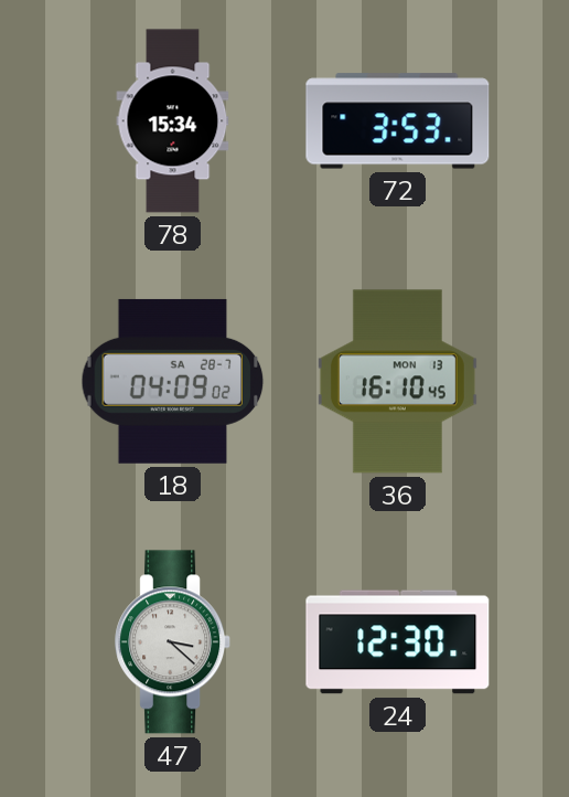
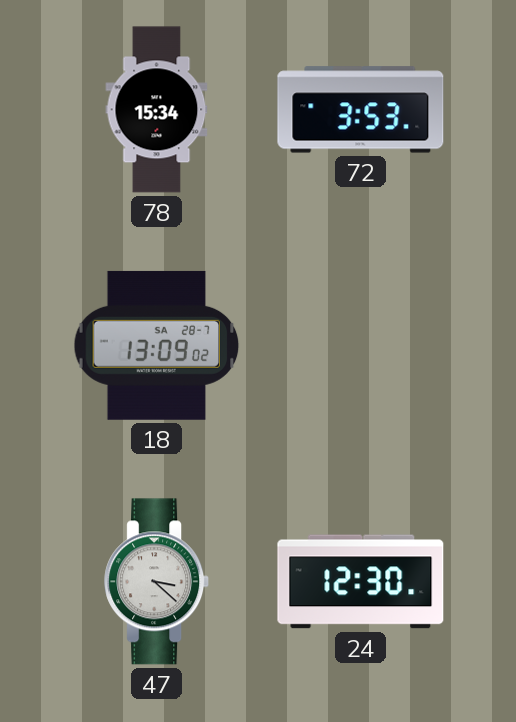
18: 04:09 -> 13:09 (157, 345)
36: 16:10 -> none (397, 382)
